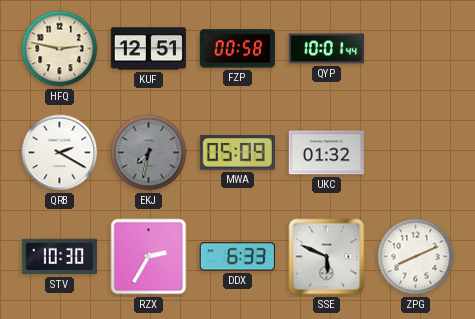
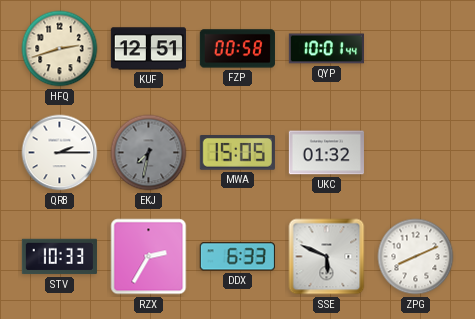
HFQ: 2:47 -> 2:42 (60, 49)
QRB: 2:20 -> 2:15 (60, 153)
MWA: 05:09 -> 15:05 (237, 153)
STV: 10:30 -> 10:33 (59, 257)
